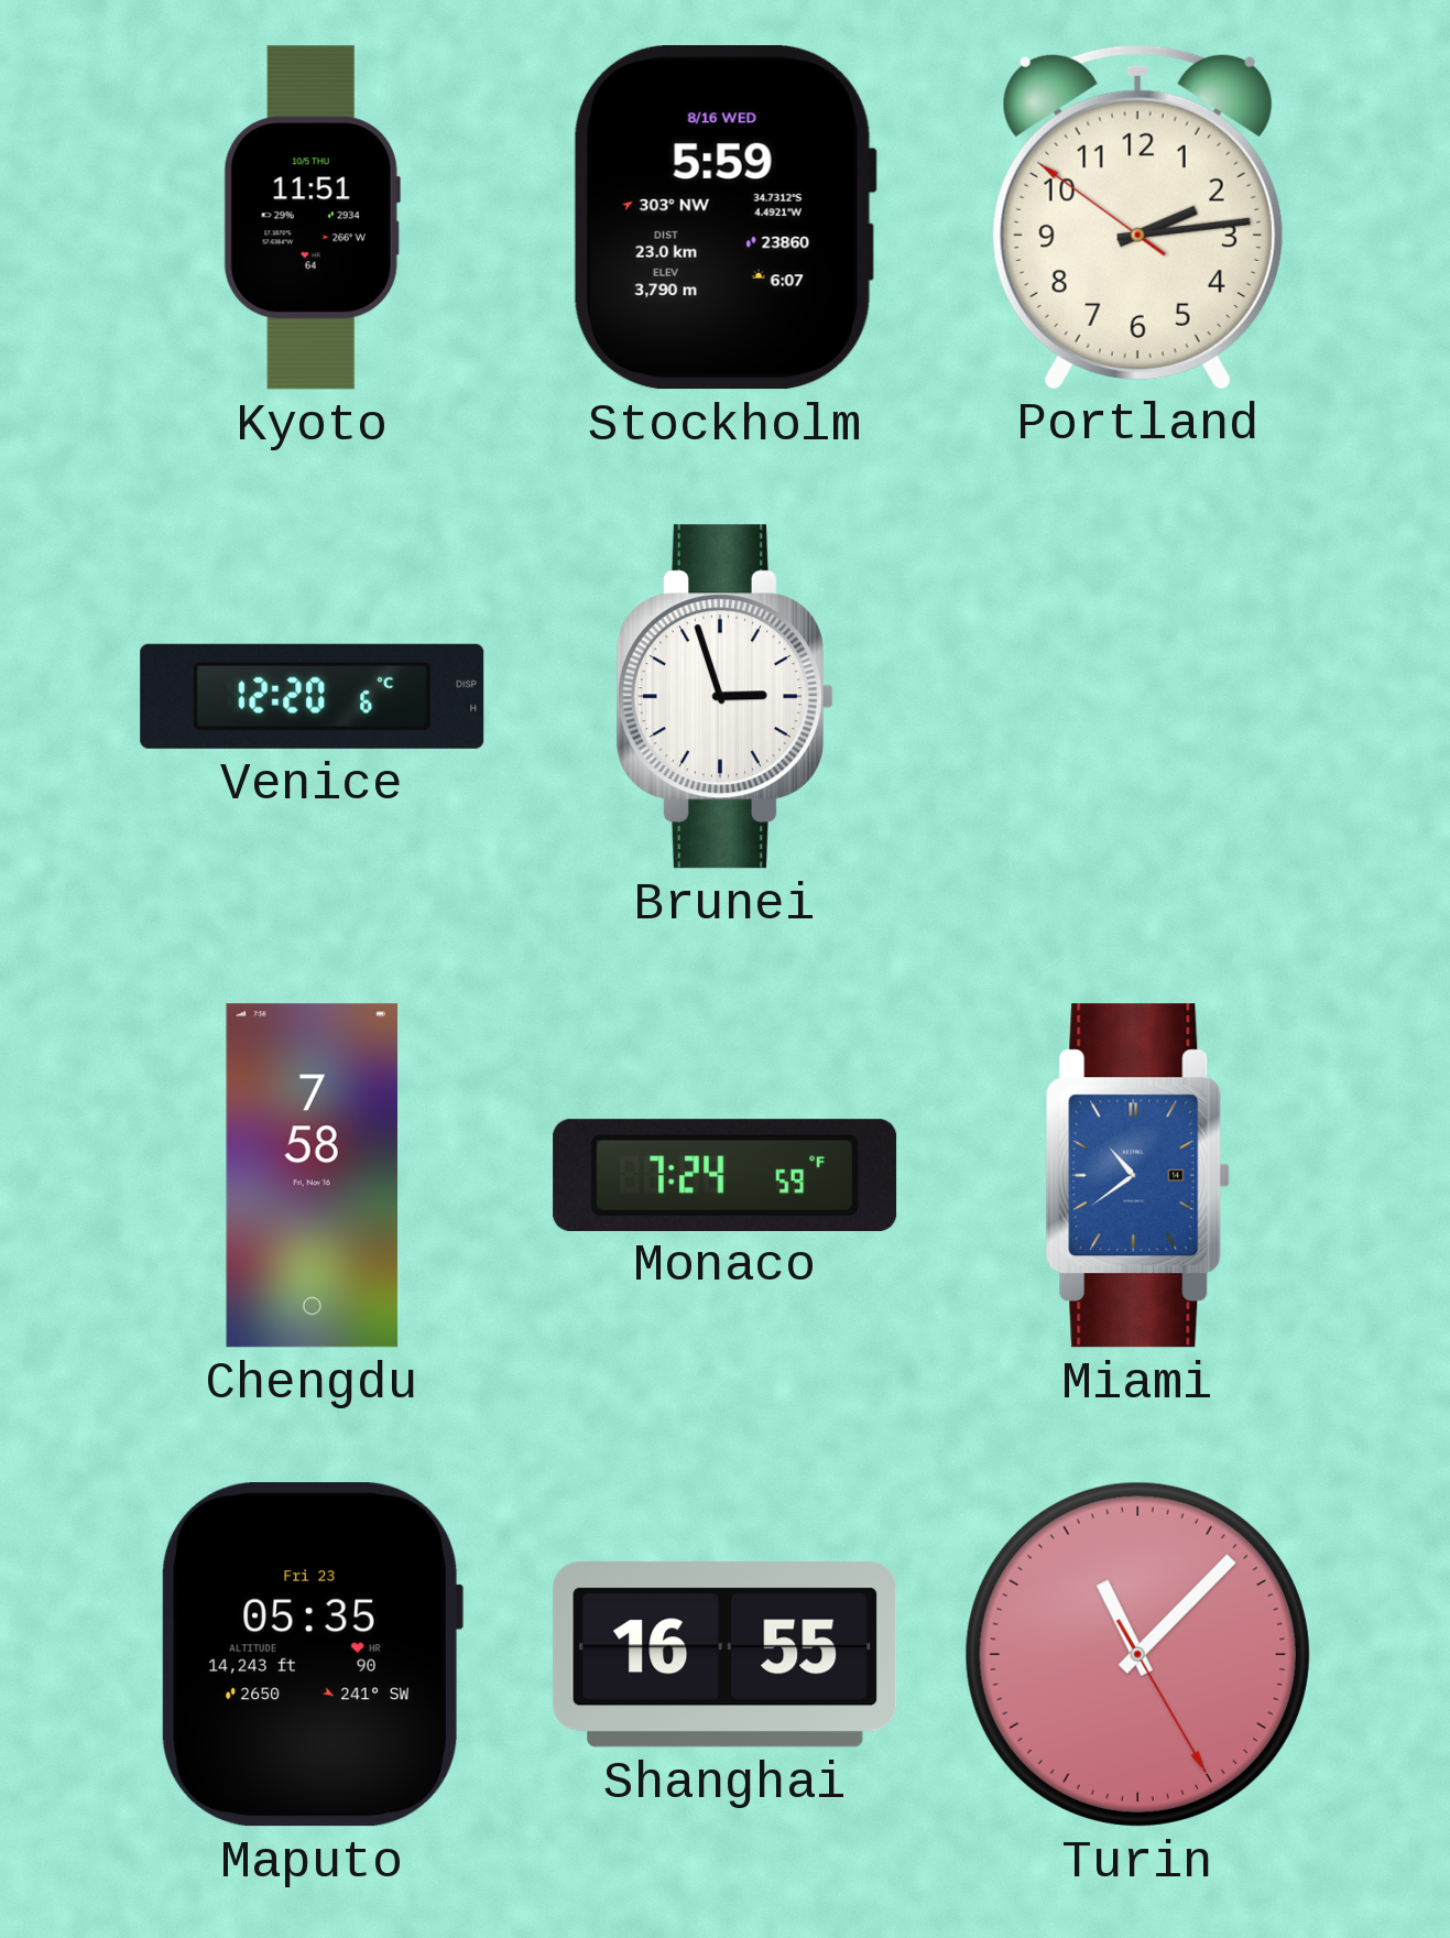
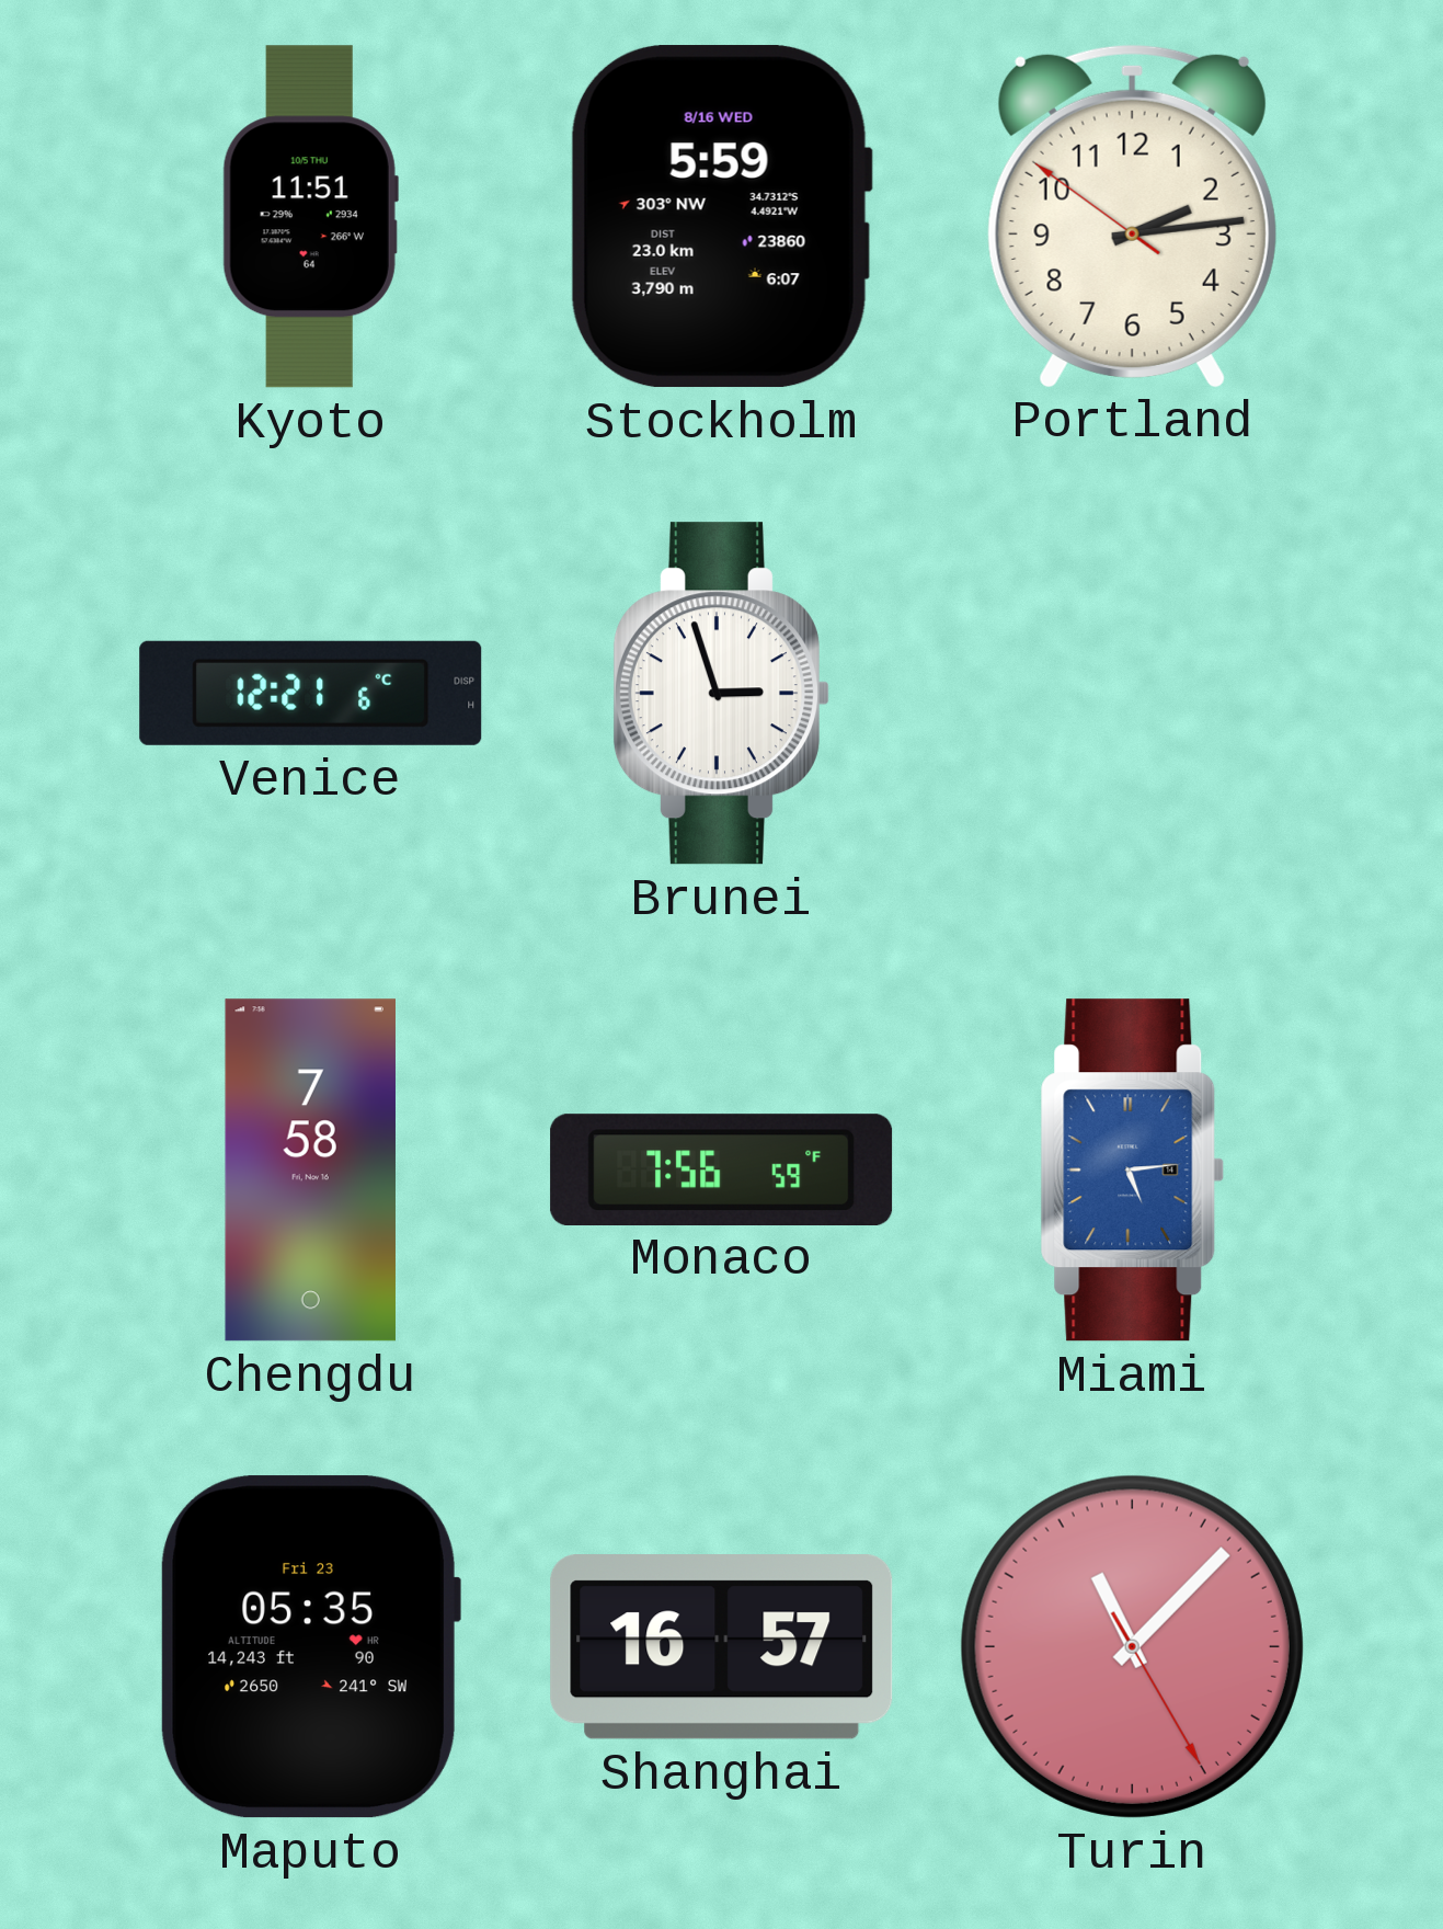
Venice: 12:20 -> 12:21 (311, 693)
Monaco: 7:24 -> 7:56 (722, 1169)
Miami: 10:39 -> 5:14 (1133, 1171)
Shanghai: 16:55 -> 16:57 (722, 1647)
